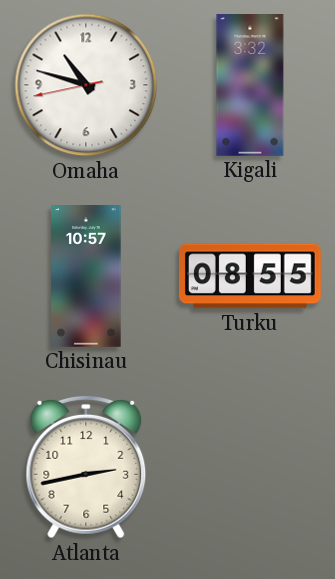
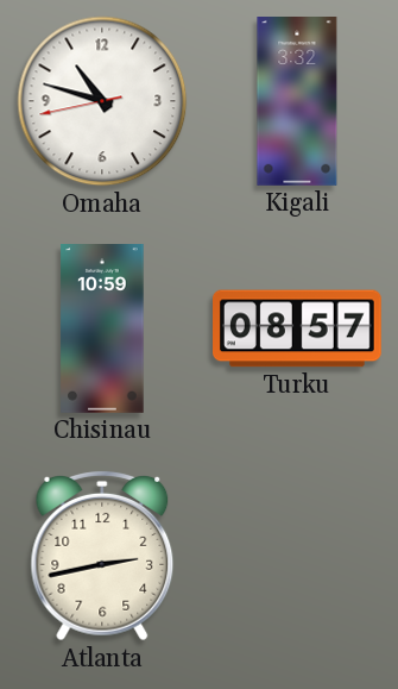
Chisinau: 10:57 -> 10:59 (102, 330)
Turku: 08:55 -> 08:57 (298, 328)
